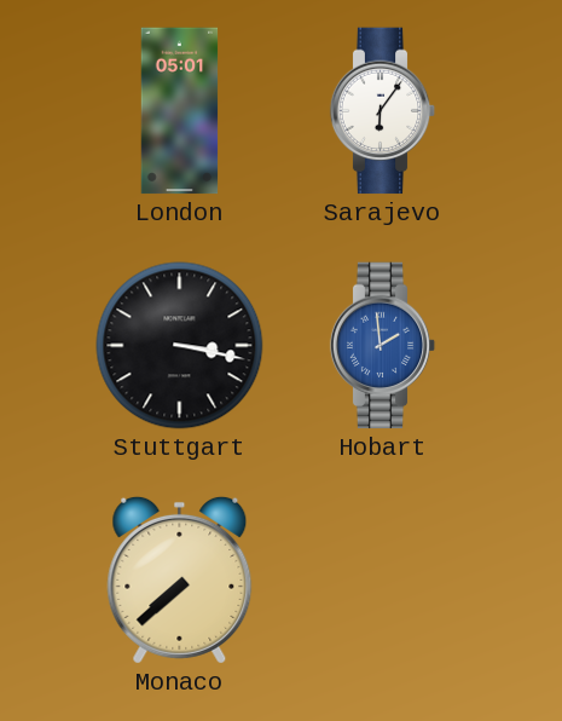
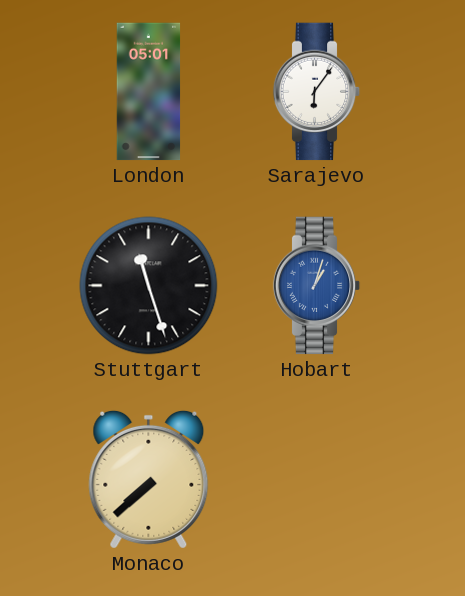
Stuttgart: 3:17 -> 11:27 (149, 286)
Hobart: 1:59 -> 1:03 (317, 286)
